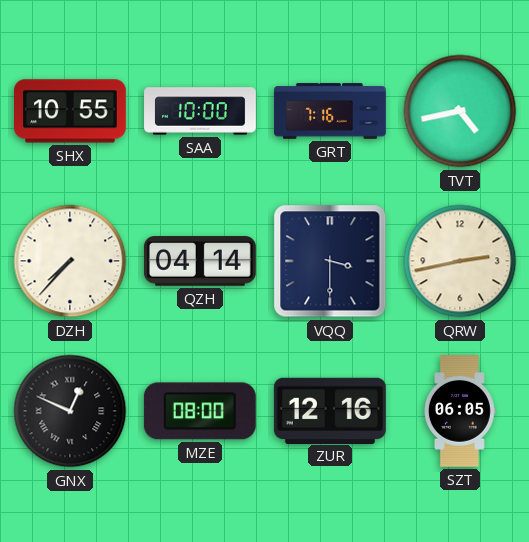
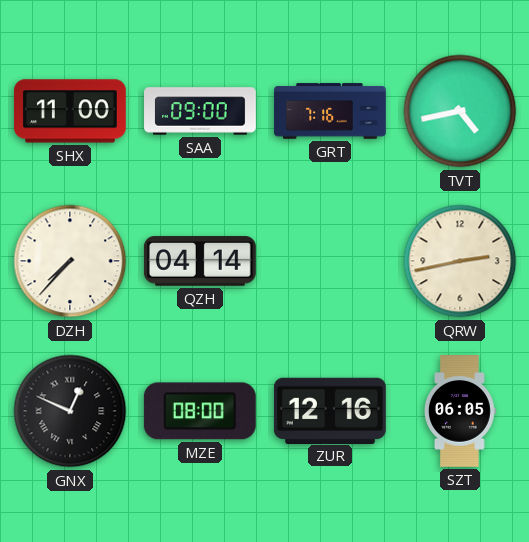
SHX: 10:55 -> 11:00 (71, 111)
SAA: 10:00 -> 09:00 (200, 111)
VQQ: 3:30 -> none (330, 261)
